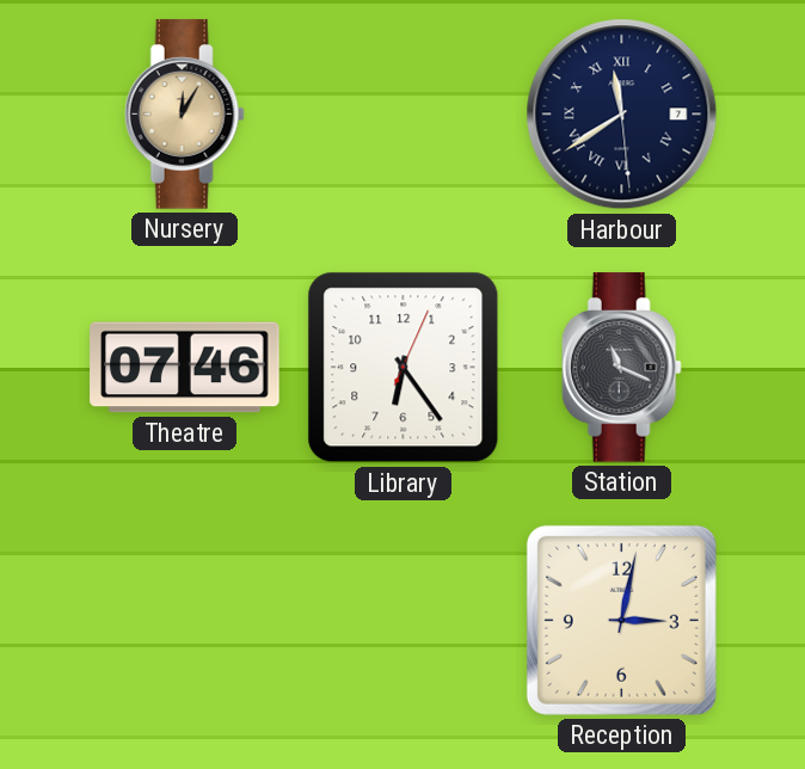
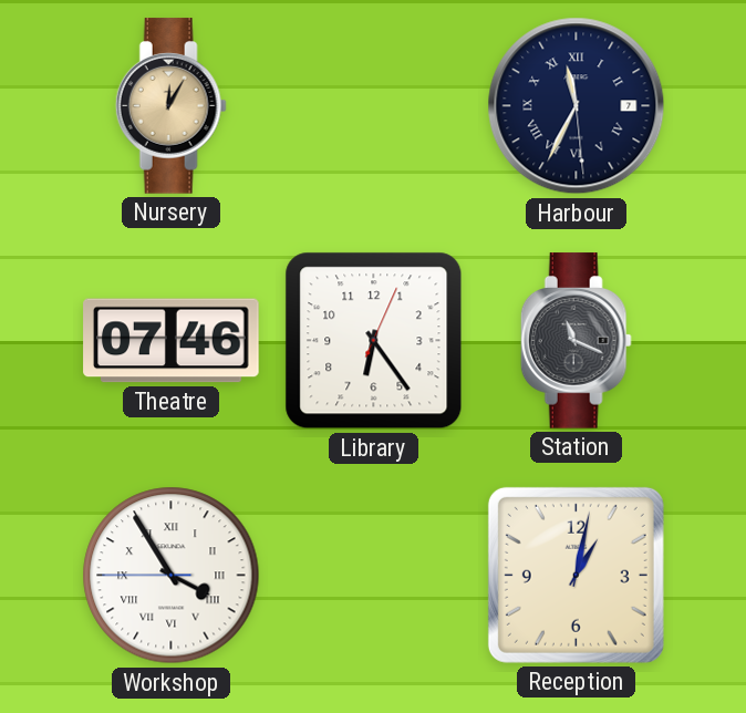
Harbour: 11:39 -> 11:34 (577, 106)
Workshop: none -> 3:54 (172, 576)
Reception: 3:02 -> 1:02 (576, 575)
